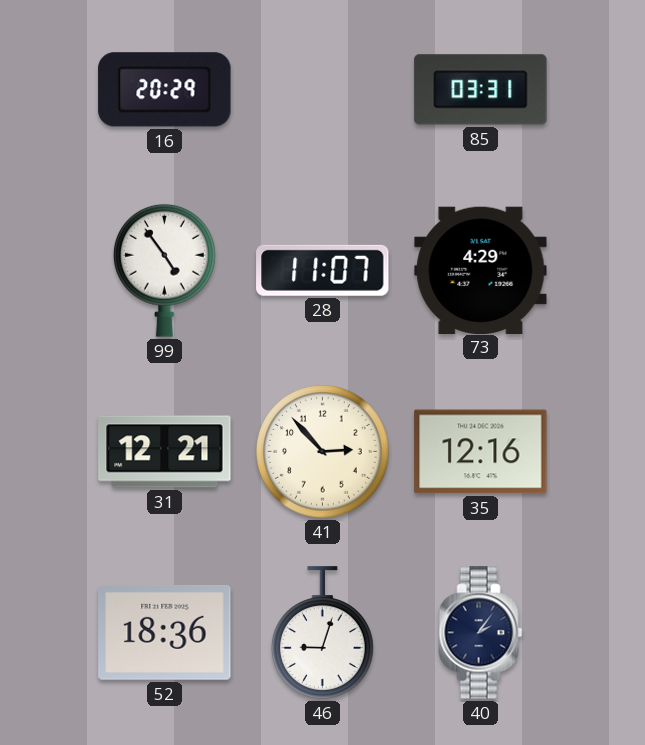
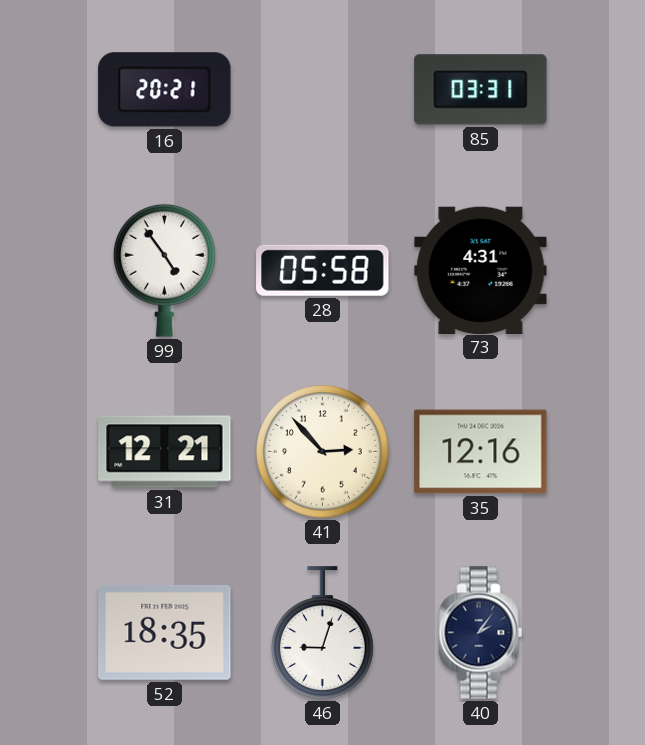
16: 20:29 -> 20:21 (165, 90)
28: 11:07 -> 05:58 (323, 270)
73: 4:29 -> 4:31 (481, 270)
52: 18:36 -> 18:35 (165, 632)
